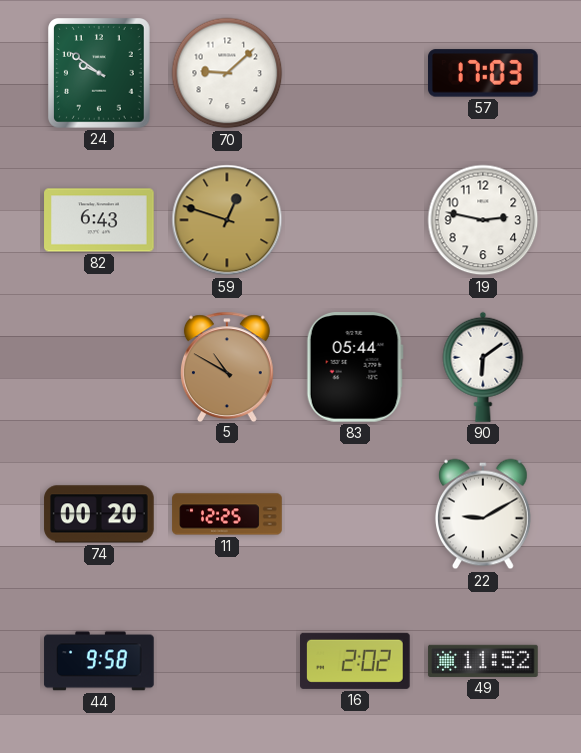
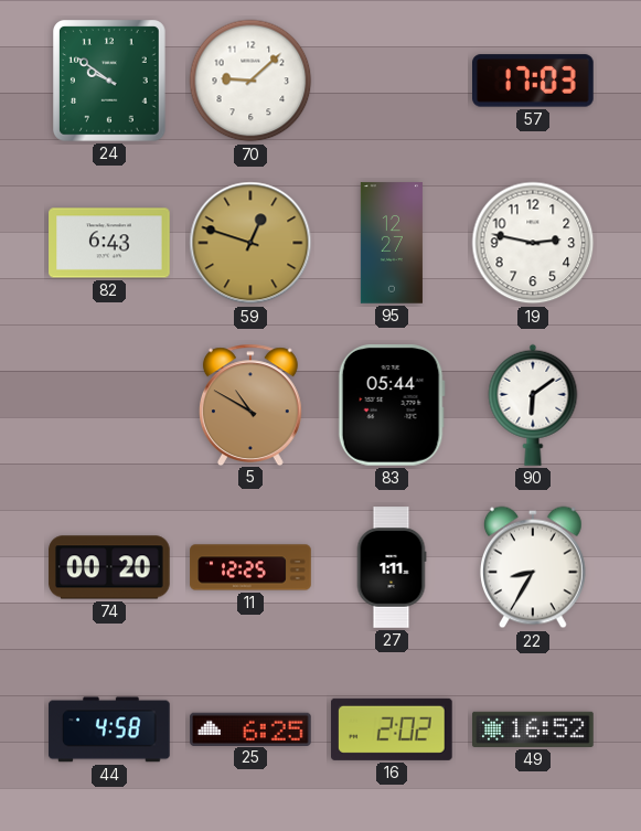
95: none -> 12:27 (392, 243)
27: none -> 1:11 (392, 567)
22: 9:10 -> 8:35 (533, 567)
44: 9:58 -> 4:58 (109, 729)
25: none -> 6:25 (250, 728)
49: 11:52 -> 16:52 (533, 729)
